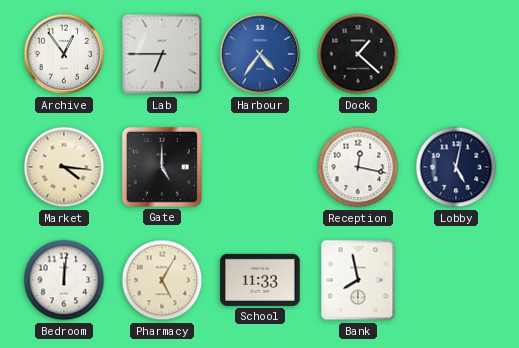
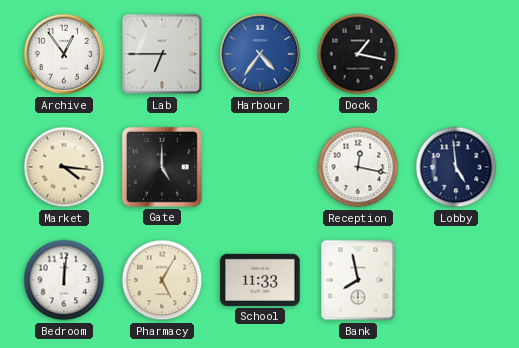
Dock: 1:22 -> 1:17 (358, 54)
Lobby: 5:02 -> 4:59 (456, 167)
